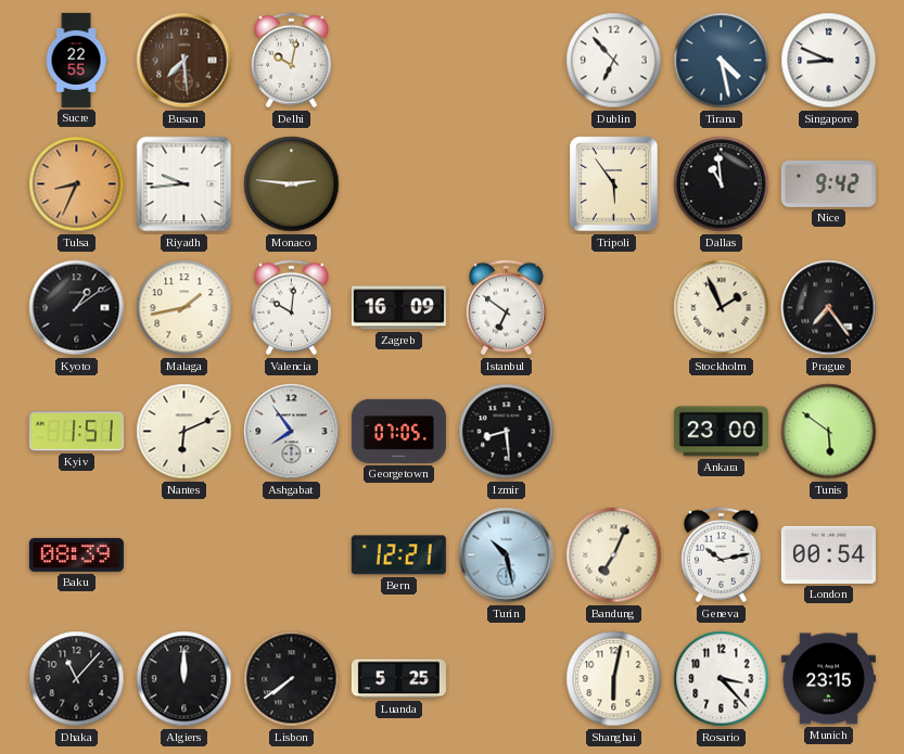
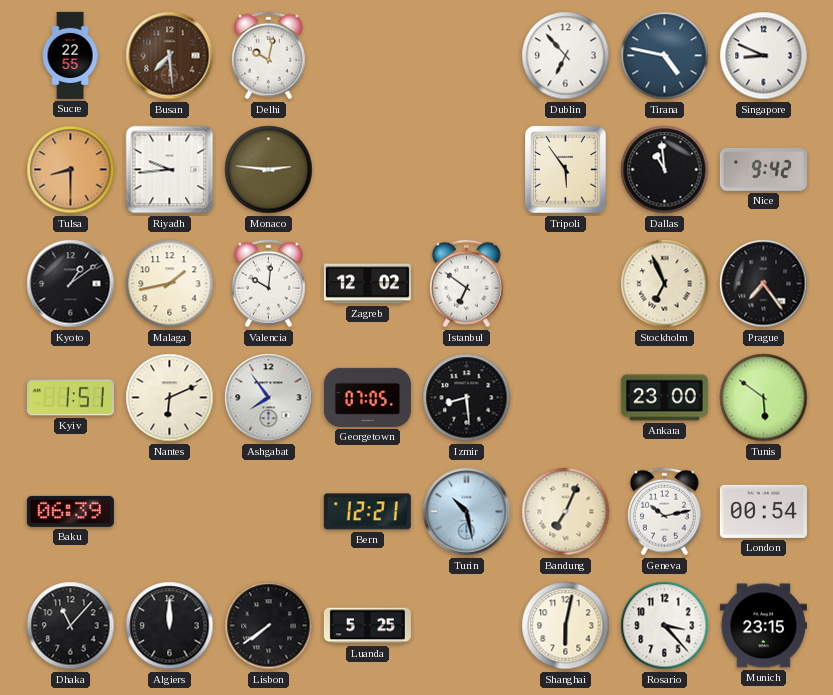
Tirana: 4:28 -> 4:47 (665, 56)
Tulsa: 8:34 -> 8:30 (71, 170)
Zagreb: 16:09 -> 12:02 (367, 284)
Stockholm: 1:56 -> 6:56 (665, 284)
Baku: 08:39 -> 06:39 (70, 511)
